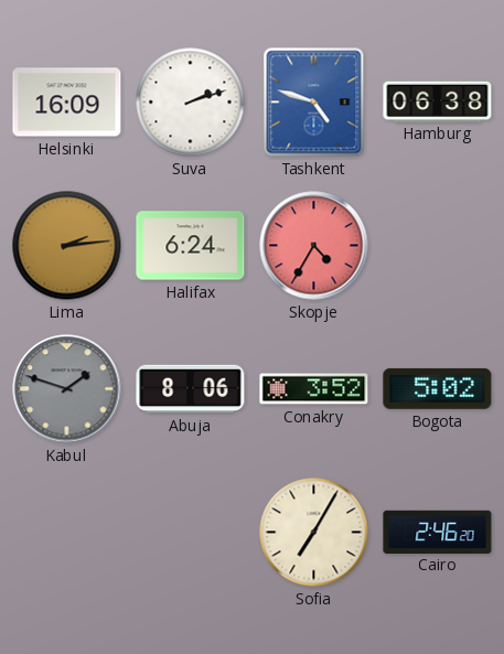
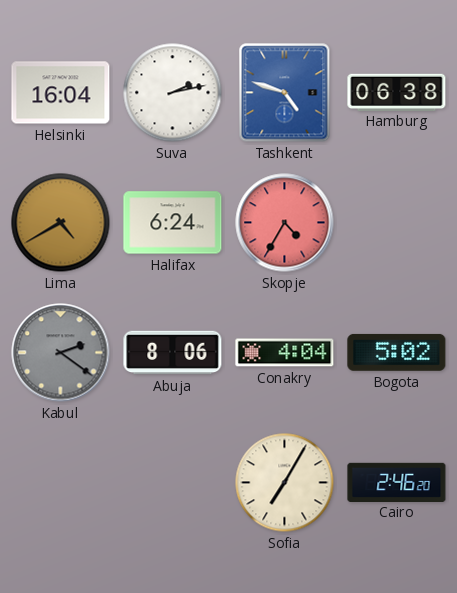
Helsinki: 16:09 -> 16:04 (61, 93)
Suva: 2:12 -> 2:13 (173, 93)
Lima: 2:14 -> 4:40 (61, 223)
Kabul: 1:48 -> 2:21 (61, 353)
Conakry: 3:52 -> 4:04 (285, 353)
